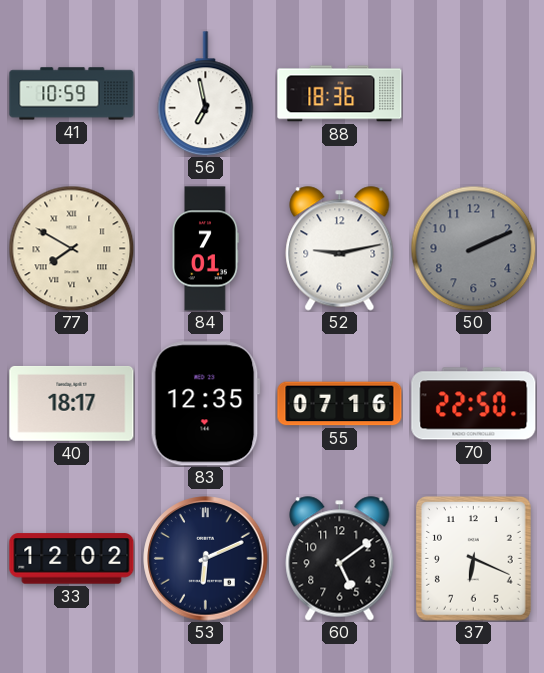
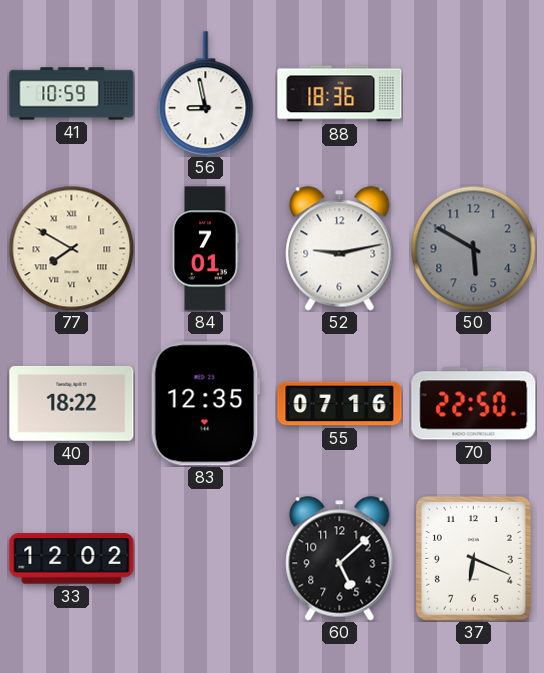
56: 6:58 -> 8:58 (206, 94)
50: 2:11 -> 5:50 (473, 248)
40: 18:17 -> 18:22 (72, 403)
53: 6:11 -> none (206, 559)
60: 5:09 -> 5:08 (340, 559)
